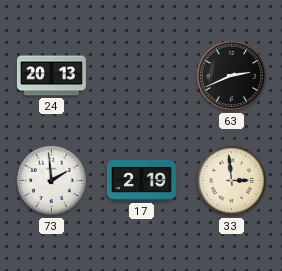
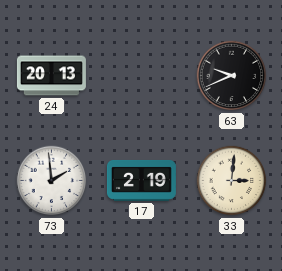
63: 2:41 -> 9:41 (232, 76)
33: 2:59 -> 3:01 (232, 181)
